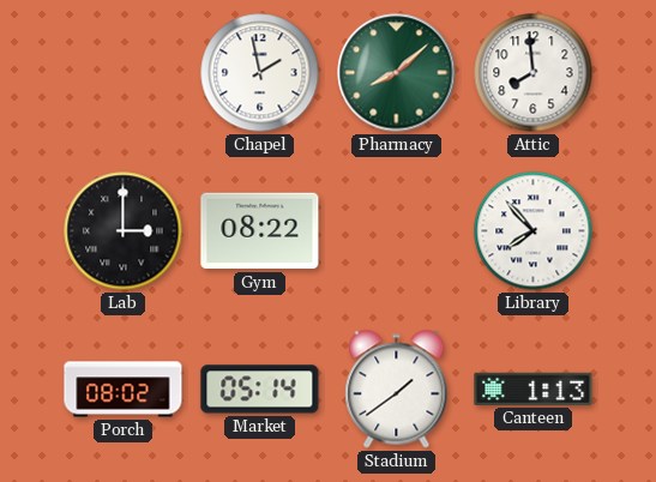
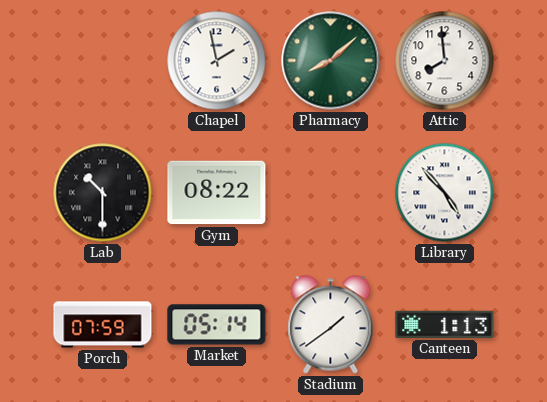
Lab: 3:00 -> 10:30 (103, 193)
Library: 7:53 -> 4:53 (445, 193)
Porch: 08:02 -> 07:59 (103, 325)
